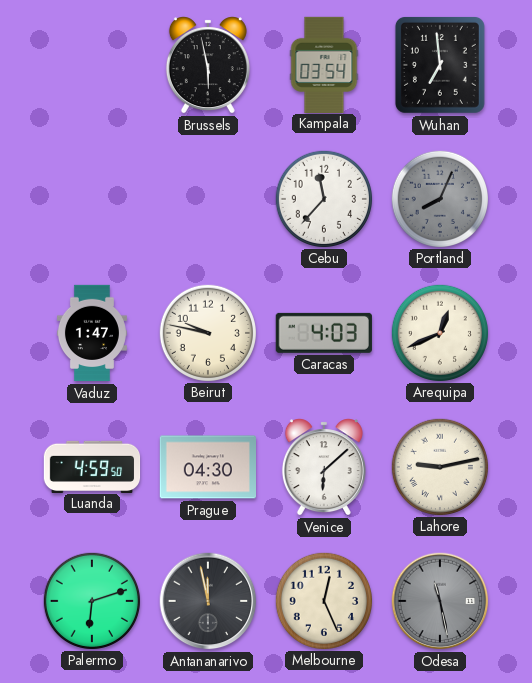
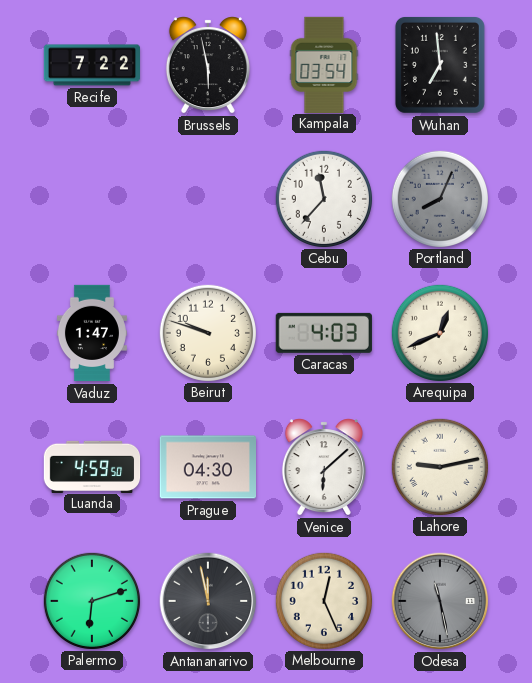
Recife: none -> 7:22 (91, 65)
Beirut: 9:47 -> 9:48 (207, 332)
